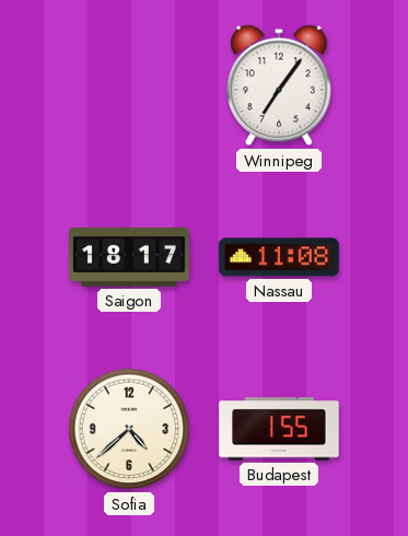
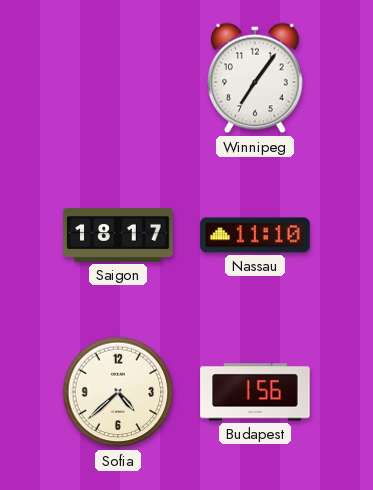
Nassau: 11:08 -> 11:10 (255, 235)
Budapest: 1:55 -> 1:56 (255, 392)
